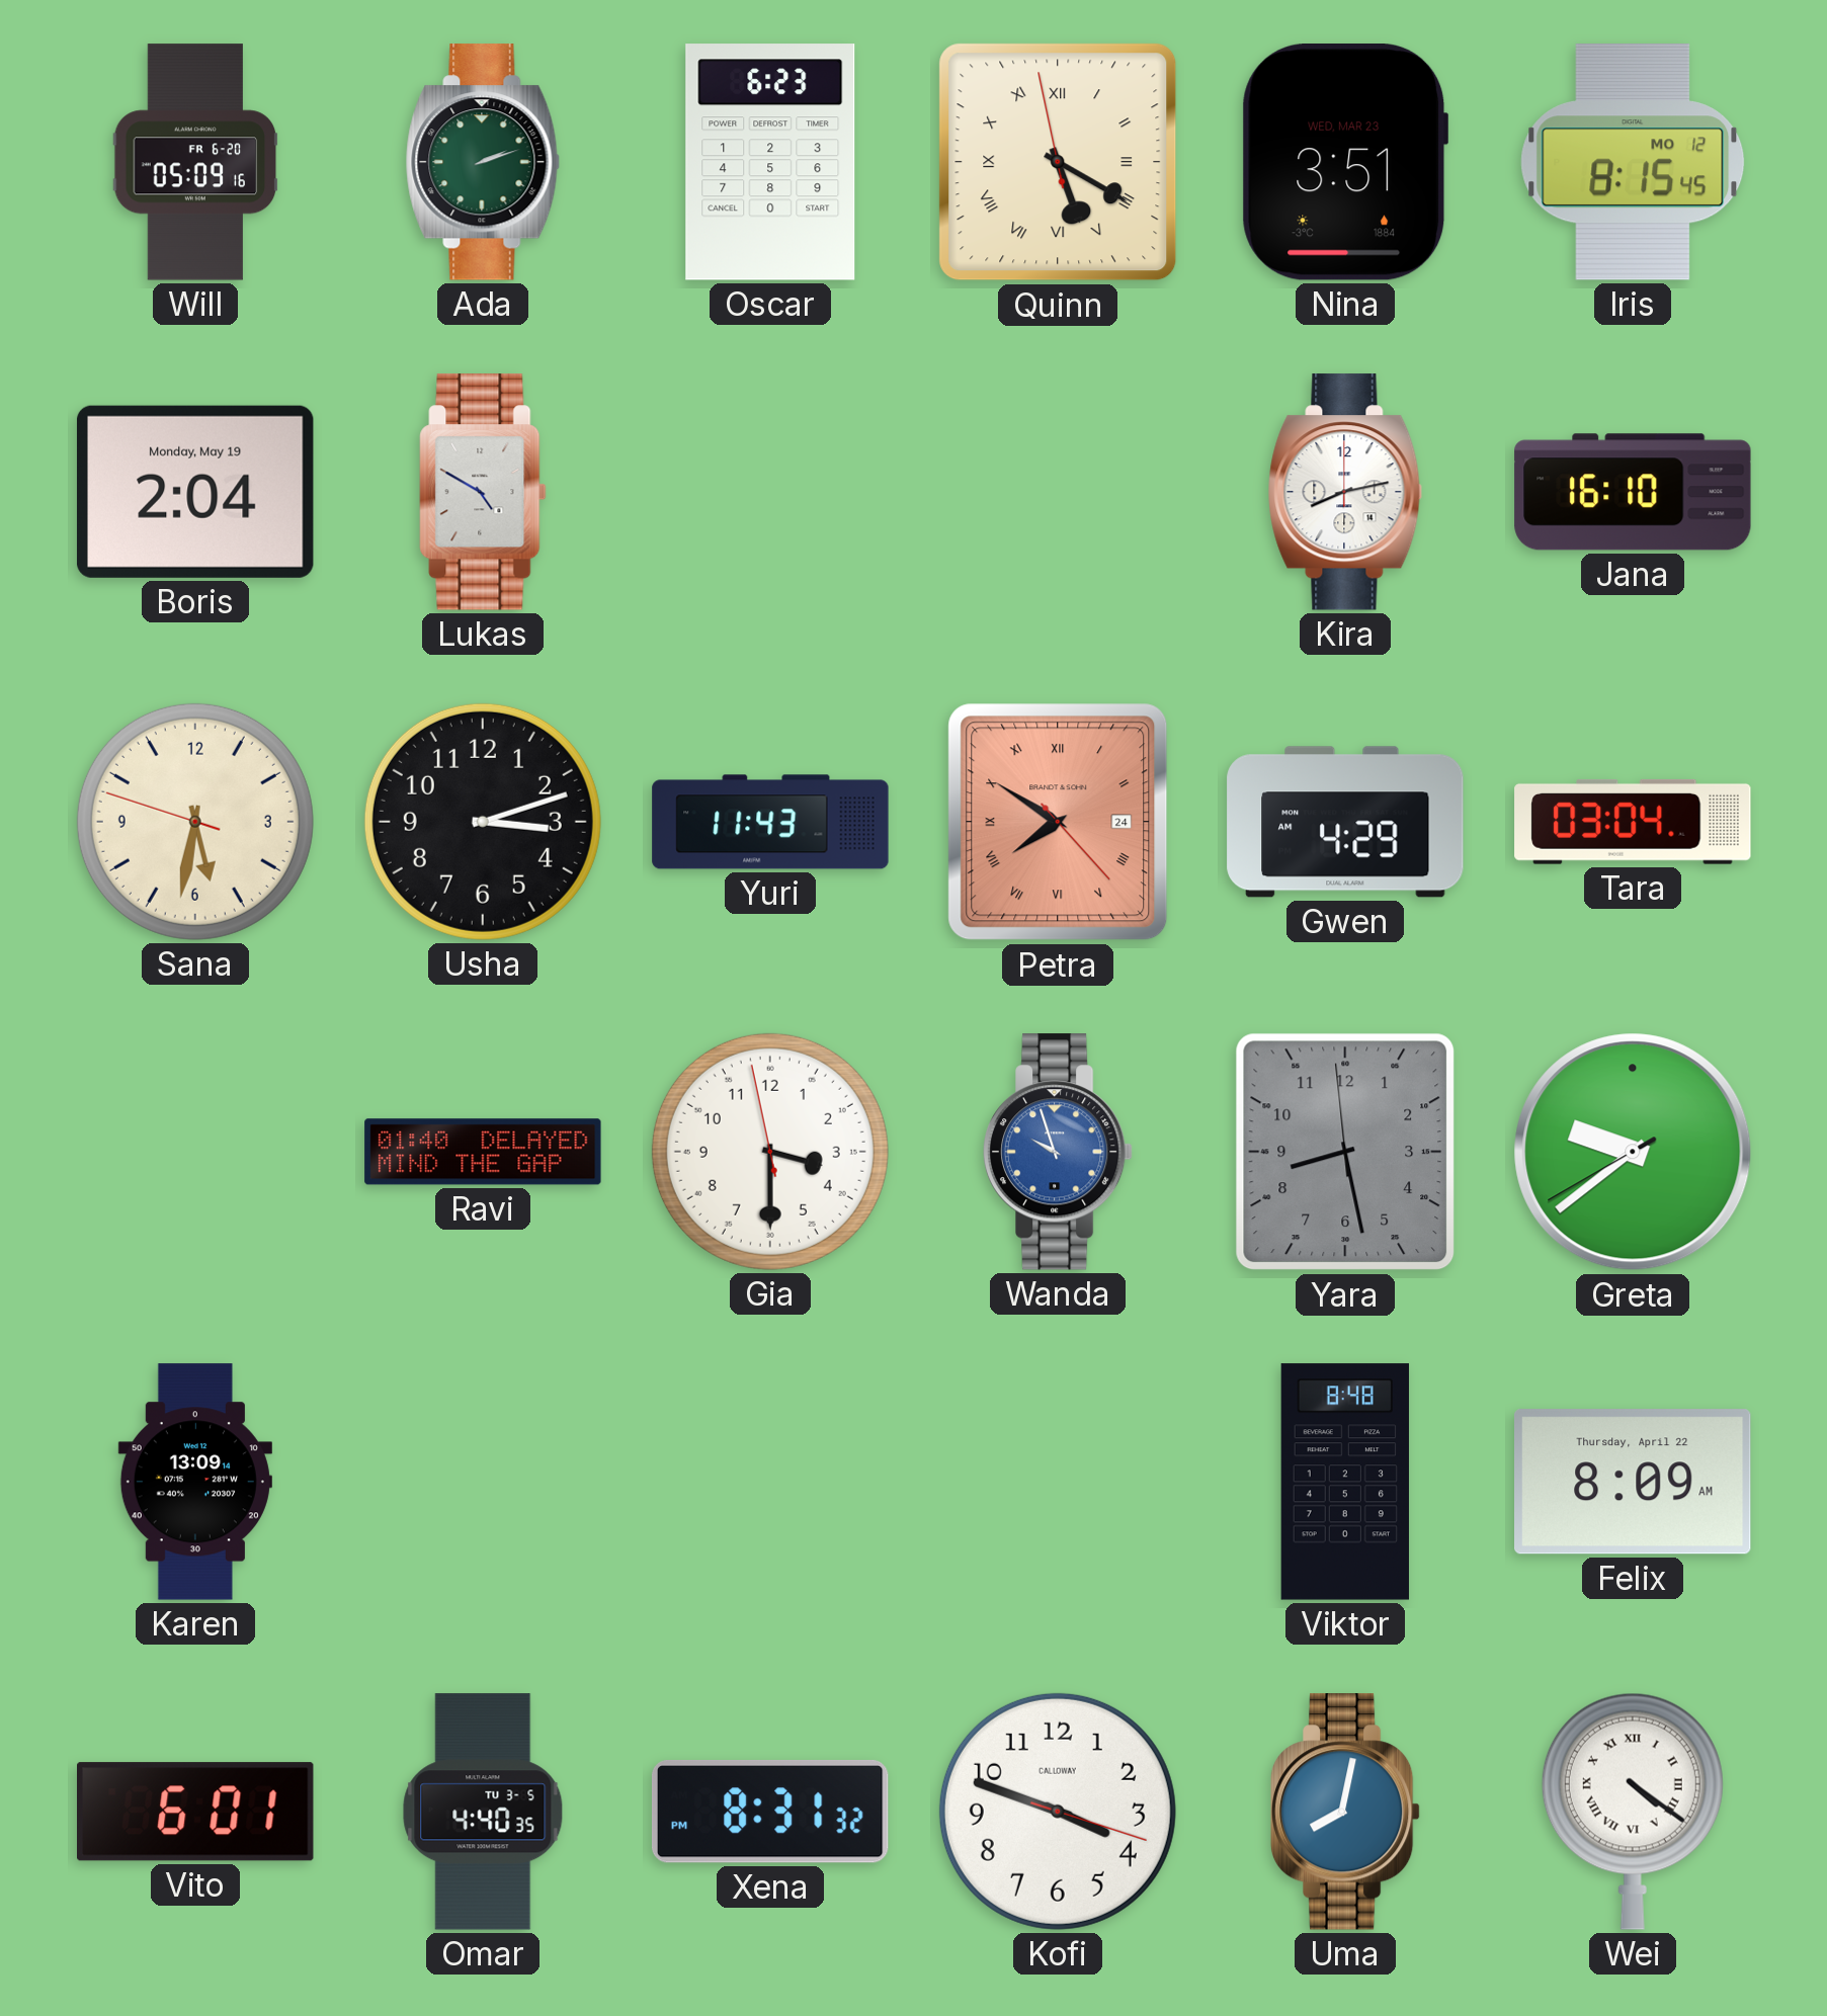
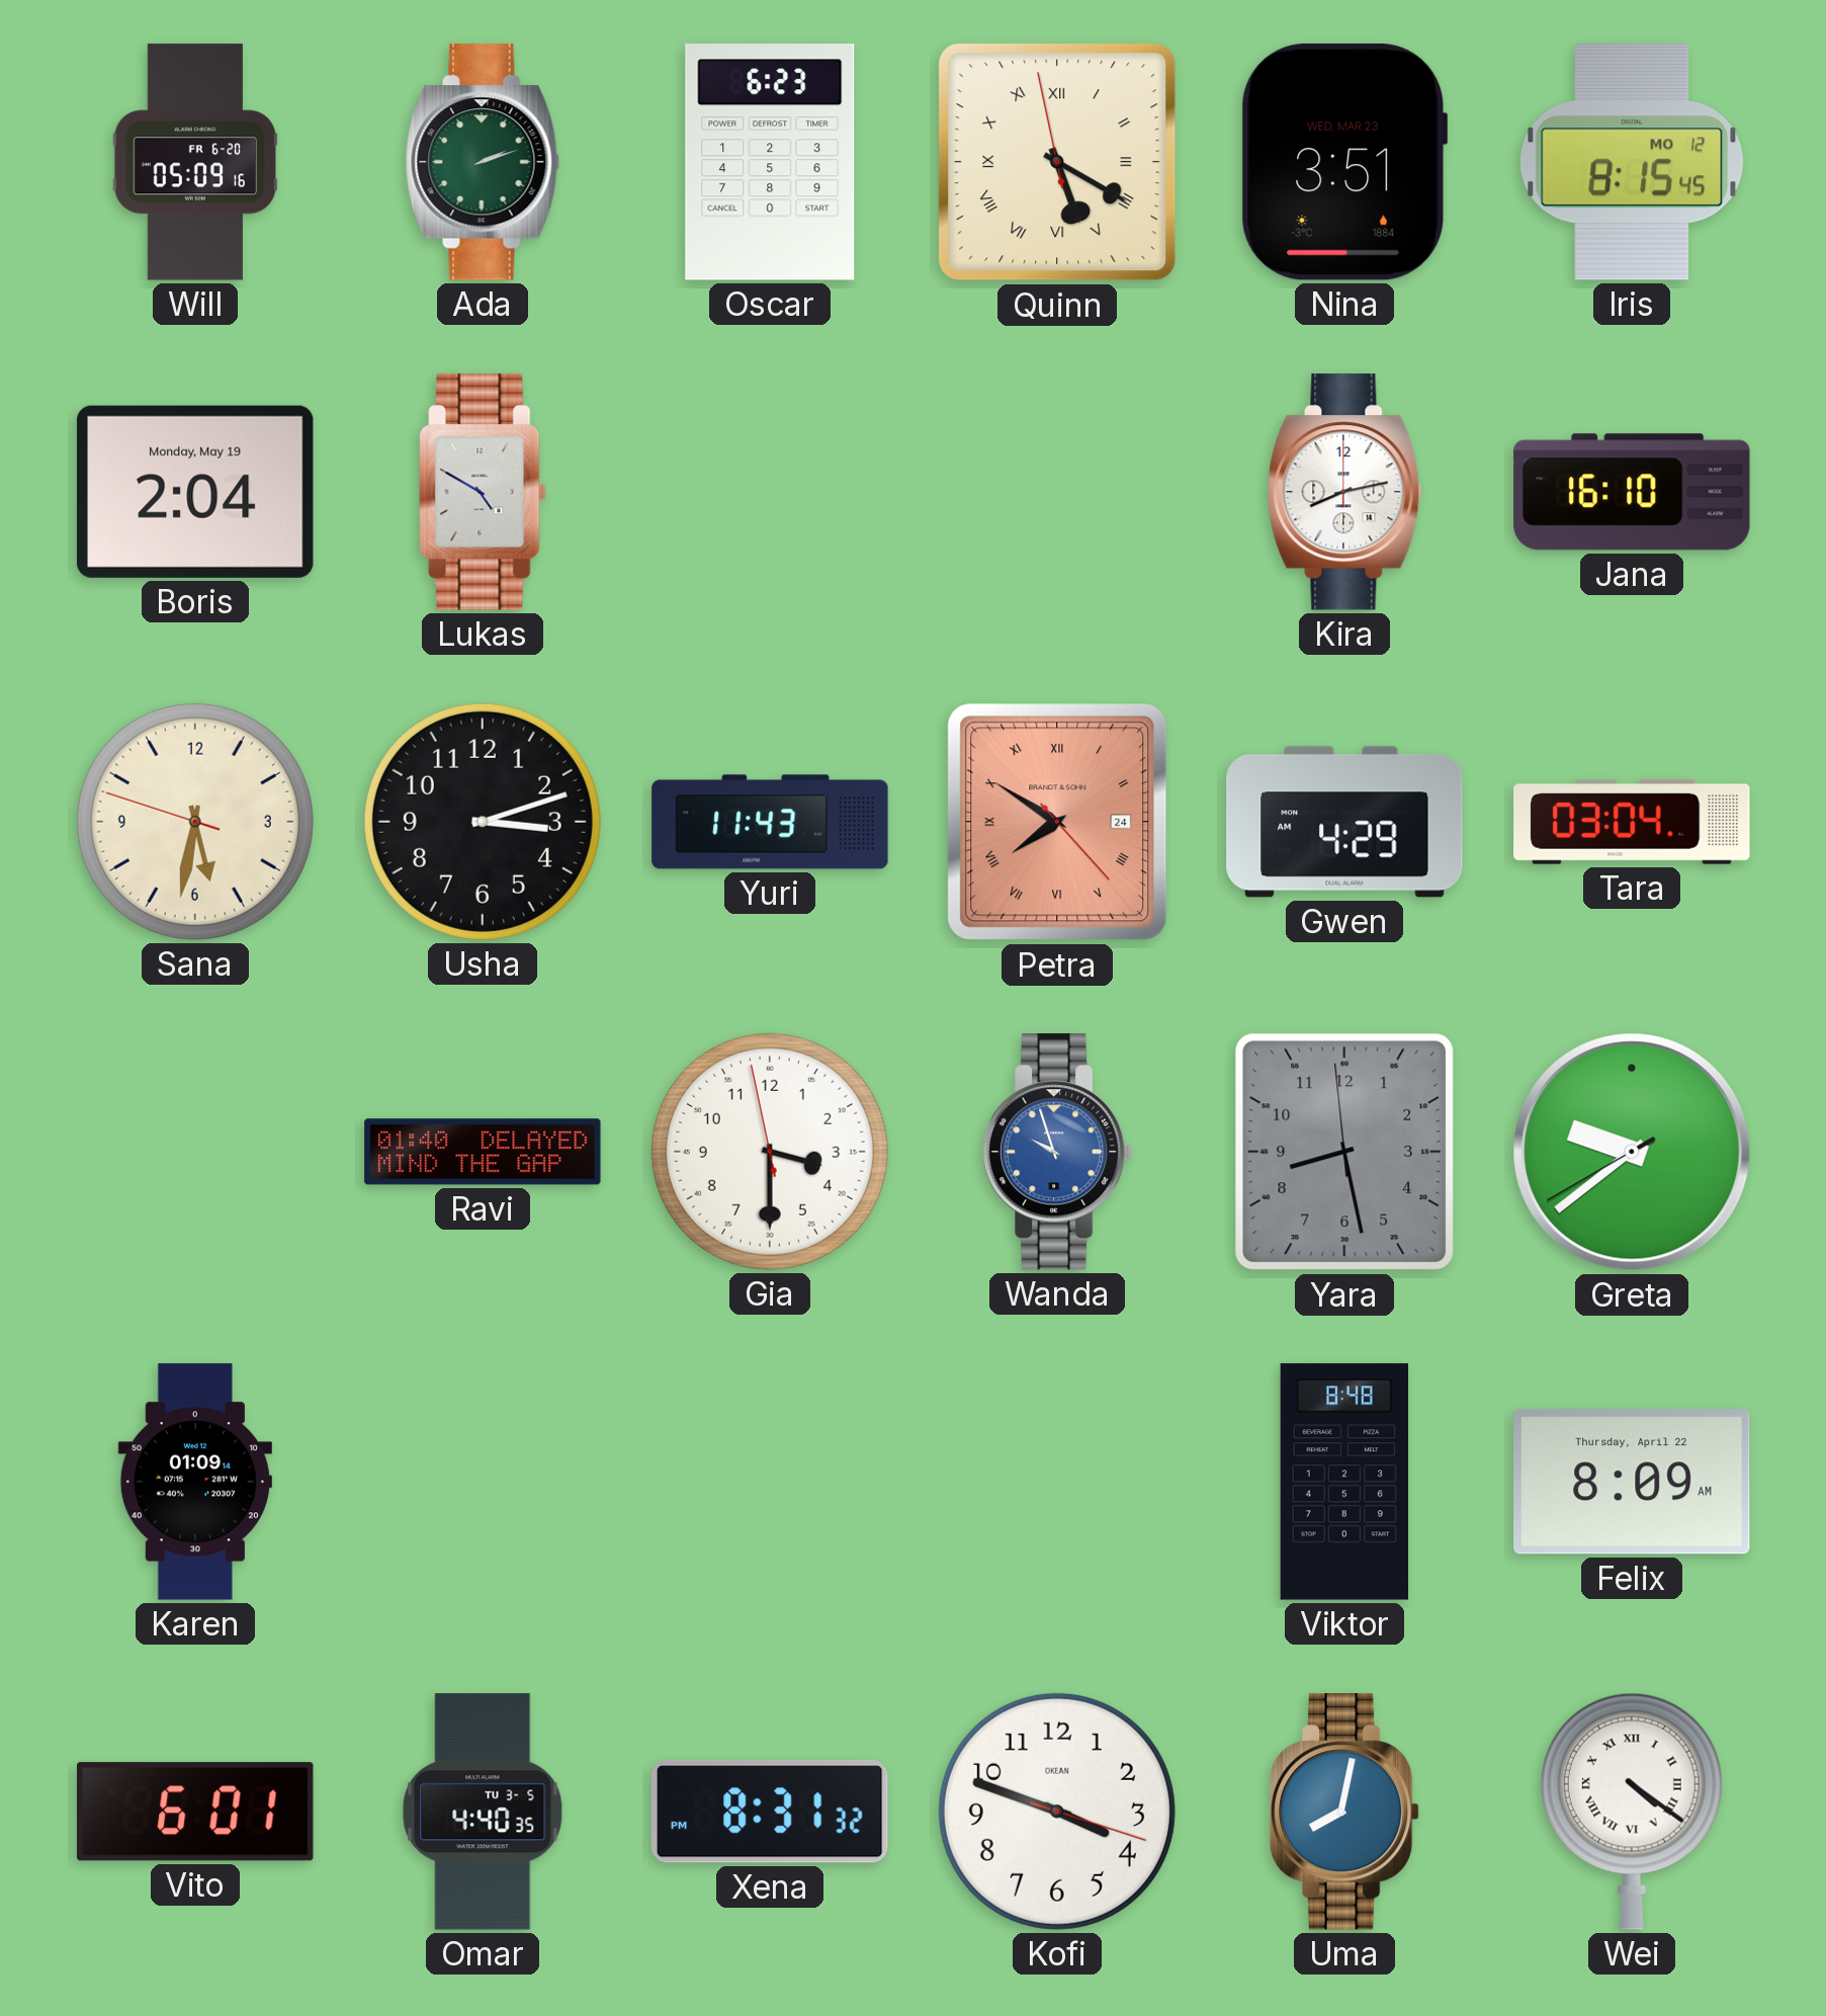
Karen: 13:09 -> 01:09 (195, 1482)
Kofi brand: CALLOWAY -> OKEAN (1057, 1812)
